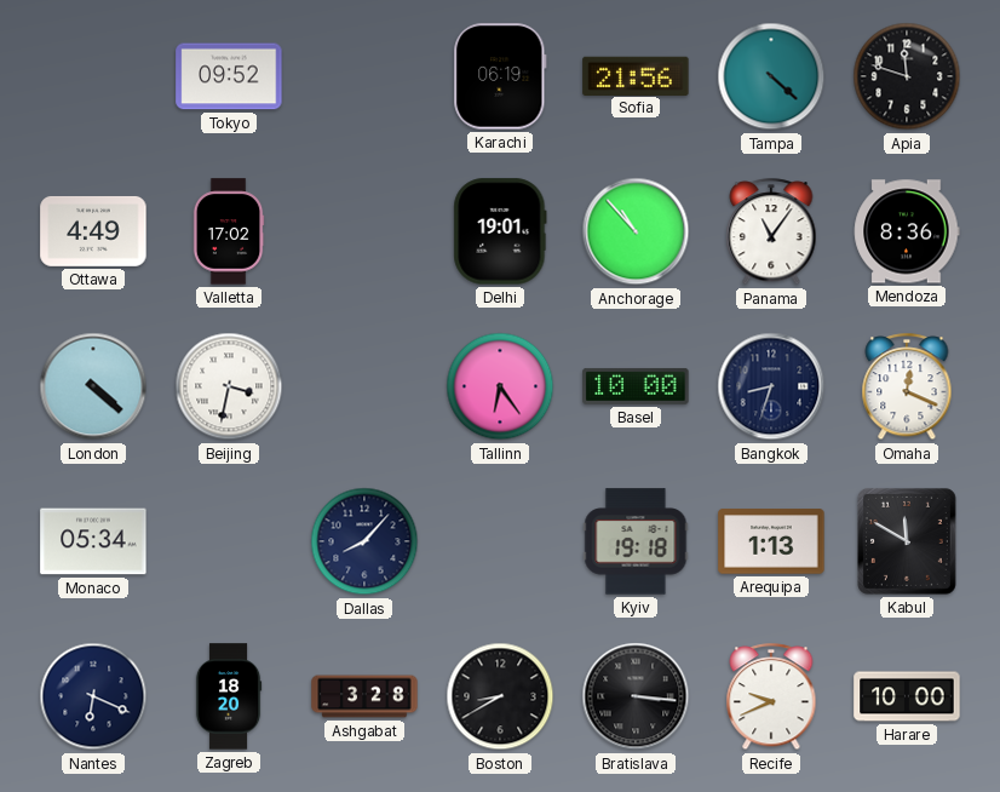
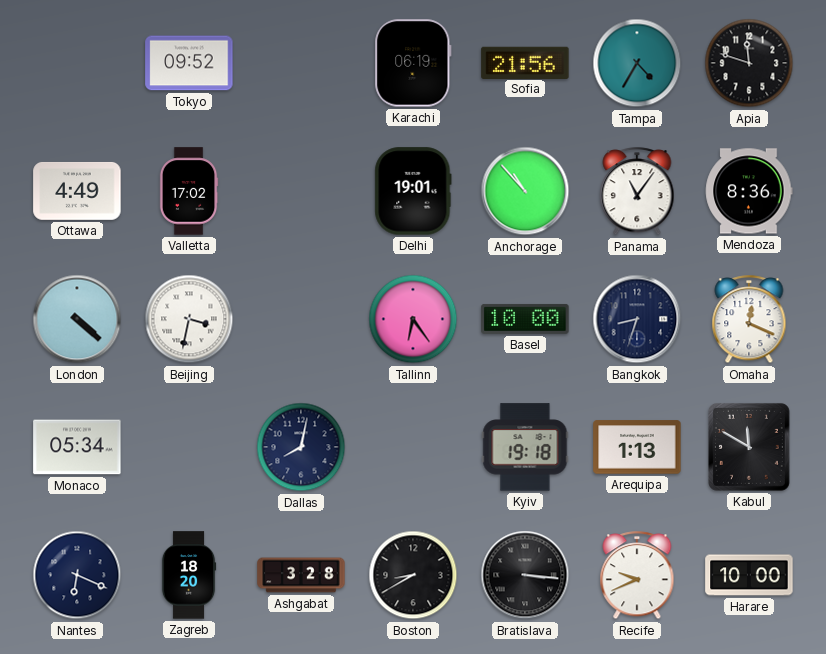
Tampa: 4:22 -> 4:35 (637, 63)
Dallas: 8:07 -> 8:02 (301, 447)
